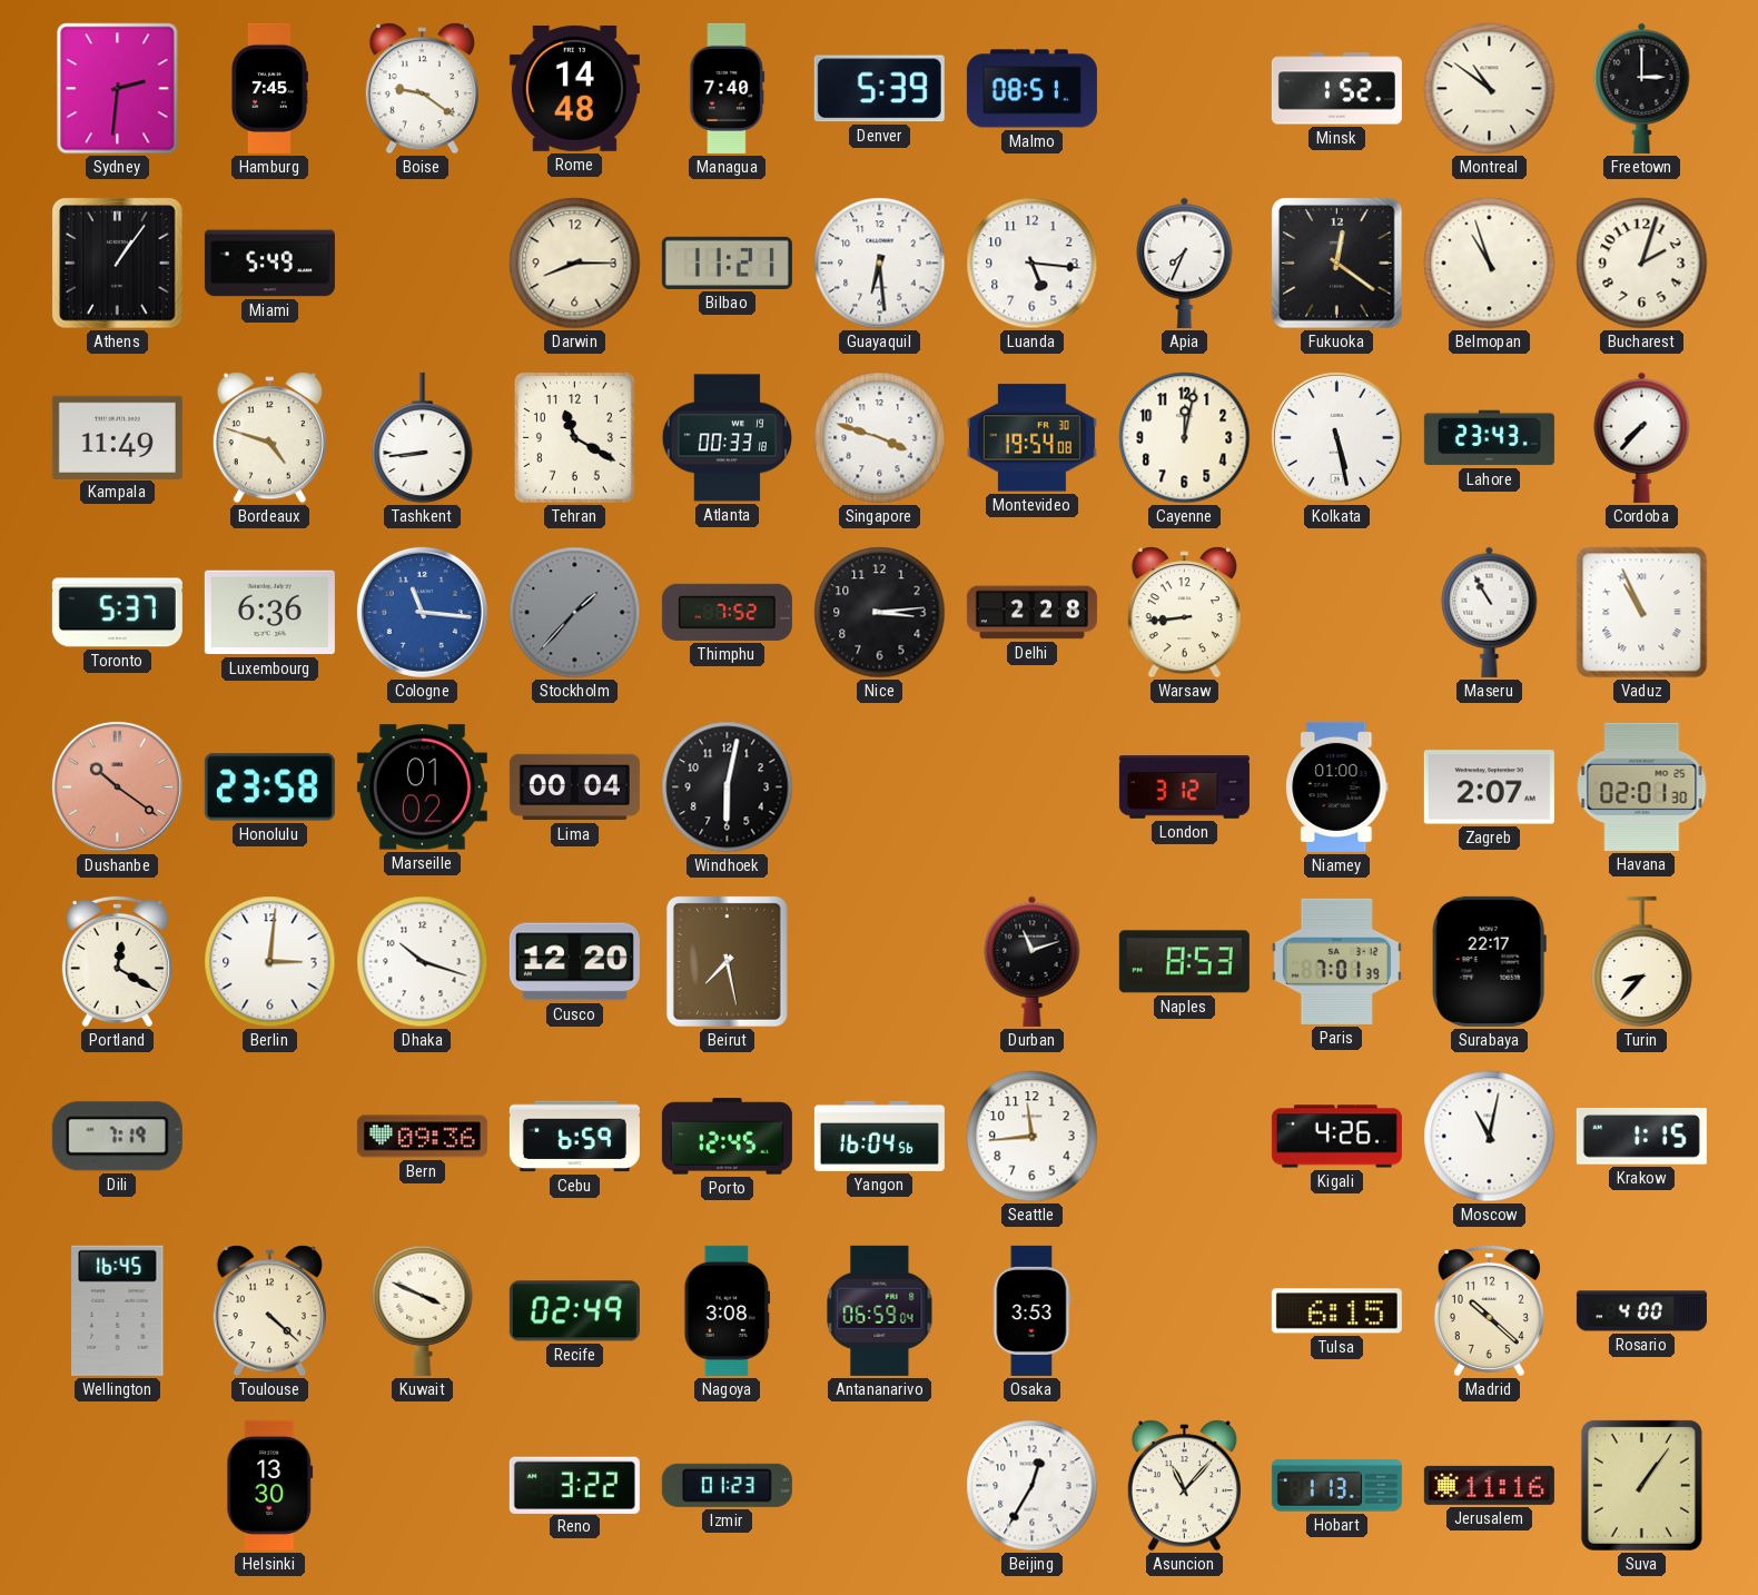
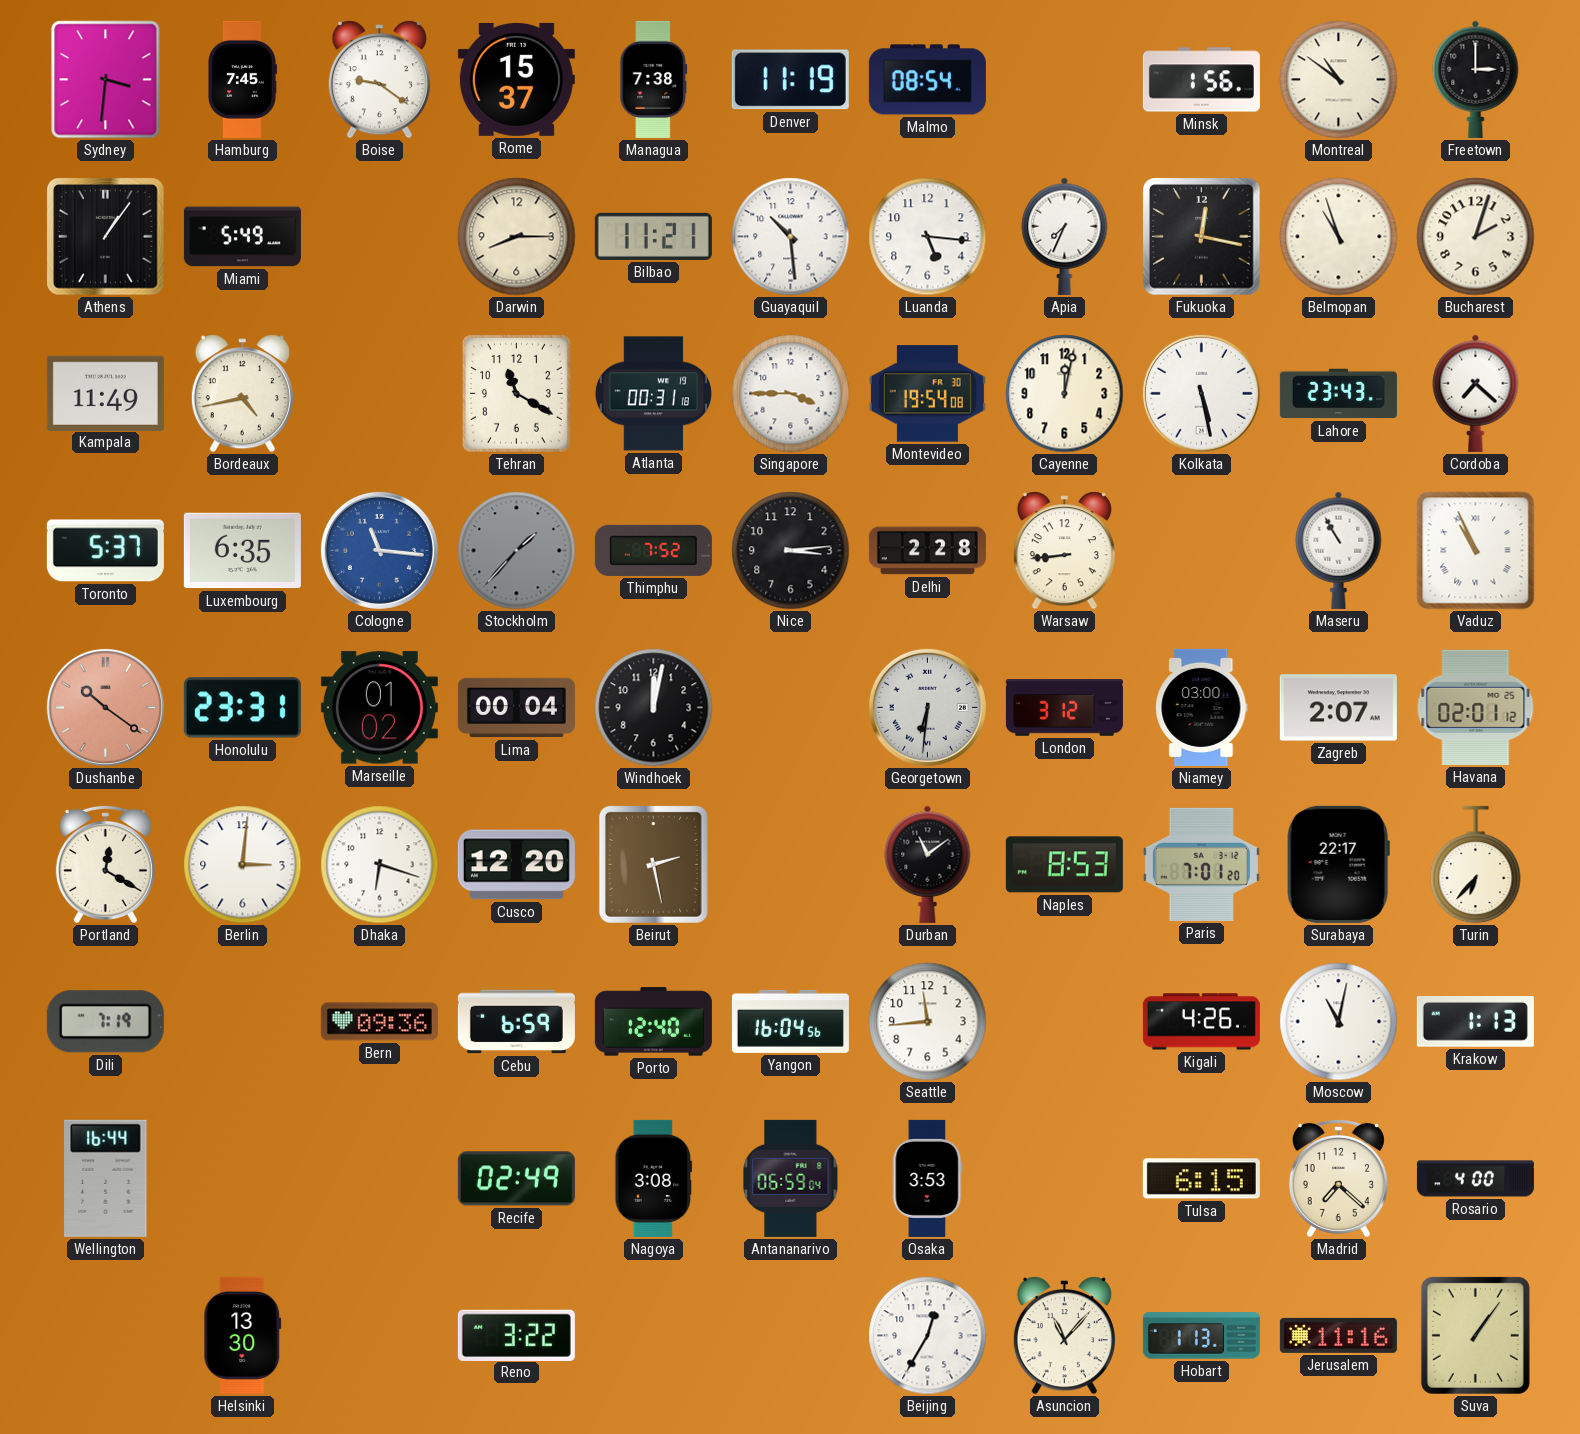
Sydney: 2:31 -> 3:31 (106, 80)
Rome: 14:48 -> 15:37 (516, 79)
Managua: 7:40 -> 7:38 (654, 79)
Denver: 5:39 -> 11:19 (790, 80)
Malmo: 08:51 -> 08:54 (927, 80)
Minsk: 1:52 -> 1:56 (1201, 80)
Guayaquil: 6:29 -> 10:29 (791, 237)
Fukuoka: 12:21 -> 12:17 (1202, 237)
Bordeaux: 4:48 -> 4:43 (242, 394)
Tashkent: 8:44 -> none (423, 438)
Atlanta: 00:33 -> 00:31 (653, 394)
Singapore: 3:48 -> 3:45 (791, 394)
Cordoba: 7:37 -> 7:22 (1476, 393)
Luxembourg: 6:36 -> 6:35 (242, 551)
Honolulu: 23:58 -> 23:31 (242, 708)
Windhoek: 6:02 -> 12:02 (654, 708)
Georgetown: none -> 6:31 (927, 707)
Niamey: 01:00 -> 03:00 (1202, 707)
Havana: 02:01:30 -> 02:01:12 (1476, 707)
Dhaka: 10:18 -> 6:18 (380, 865)
Beirut: 7:28 -> 2:28 (653, 864)
Durban: 11:12 -> 11:09 (928, 864)
Paris: 7:01:39 -> 7:01:20 (1201, 864)
Turin: 8:37 -> 6:37 (1476, 865)
Porto: 12:45 -> 12:40 (653, 1022)
Krakow: 1:15 -> 1:13 (1475, 1022)
Wellington: 16:45 -> 16:44 (106, 1178)
Toulouse: 4:22 -> none (269, 1311)
Kuwait: 3:49 -> none (423, 1310)
Madrid: 10:22 -> 7:22 (1338, 1178)
Izmir: 01:23 -> none (727, 1485)
